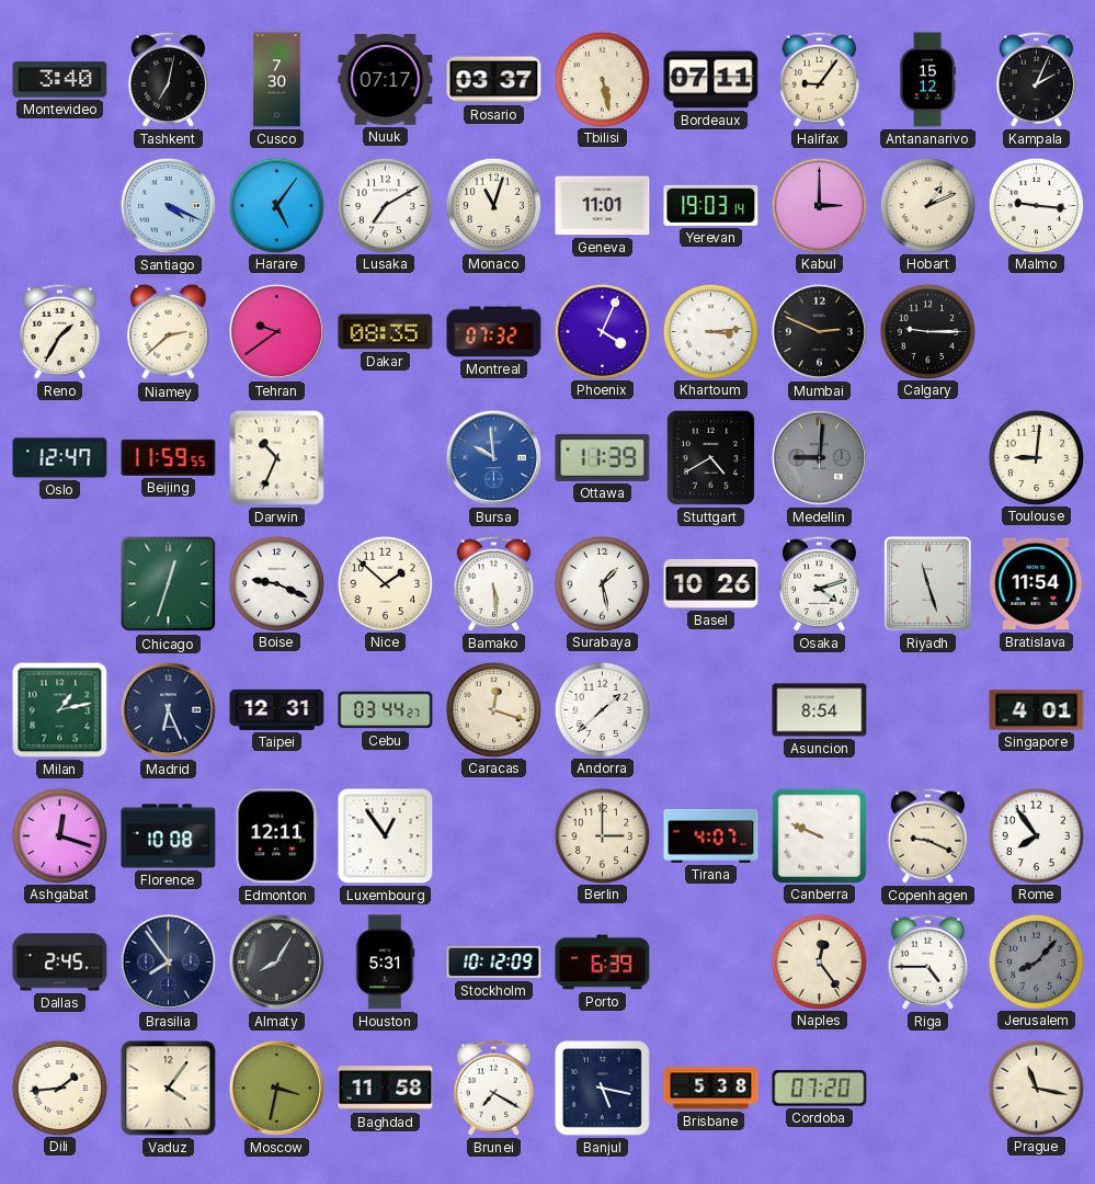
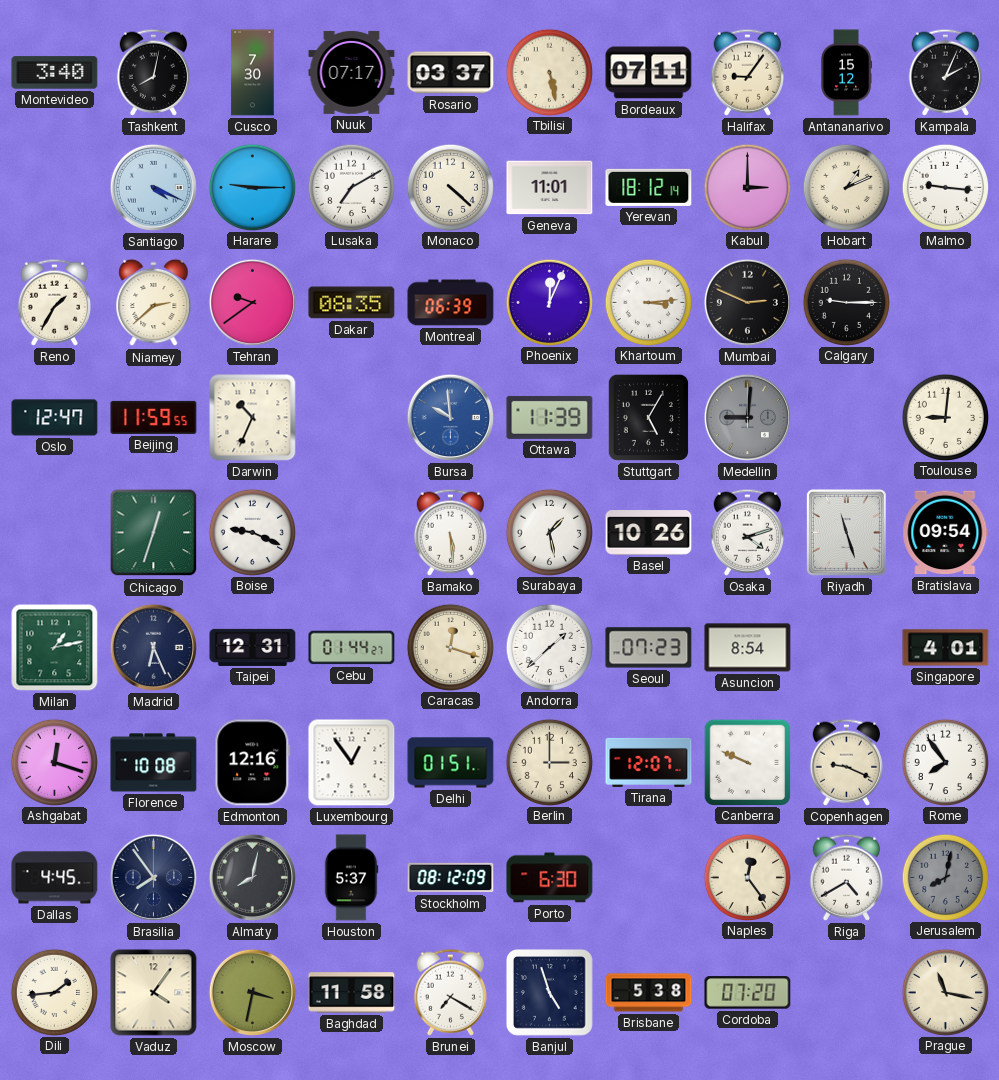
Tashkent: 7:02 -> 8:02 (153, 72)
Harare: 5:06 -> 9:15 (252, 187)
Monaco: 11:03 -> 4:22 (450, 187)
Yerevan: 19:03 -> 18:12 (649, 187)
Montreal: 07:32 -> 06:39 (451, 303)
Phoenix: 4:04 -> 12:04 (549, 302)
Stuttgart: 4:40 -> 5:05 (648, 417)
Nice: 1:52 -> none (385, 583)
Bratislava: 11:54 -> 09:54 (946, 533)
Cebu: 03:44 -> 01:44 (352, 648)
Seoul: none -> 07:23 (649, 648)
Edmonton: 12:11 -> 12:16 (253, 763)
Delhi: none -> 01:51 (451, 763)
Tirana: 4:07 -> 12:07 (649, 762)
Dallas: 2:45 -> 4:45 (55, 878)
Almaty: 8:05 -> 8:02 (252, 877)
Houston: 5:31 -> 5:37 (351, 878)
Stockholm: 10:12 -> 08:12 (451, 878)
Porto: 6:39 -> 6:30 (550, 878)
Riga: 4:45 -> 4:40 (846, 877)
Jerusalem: 8:07 -> 8:02 (945, 877)
Banjul: 5:17 -> 4:57 (550, 993)
